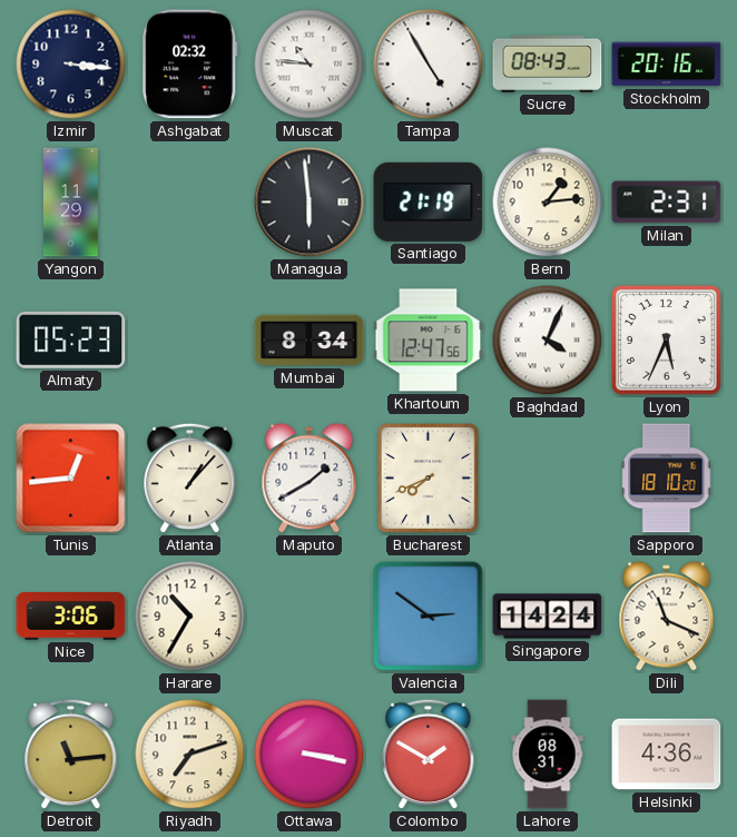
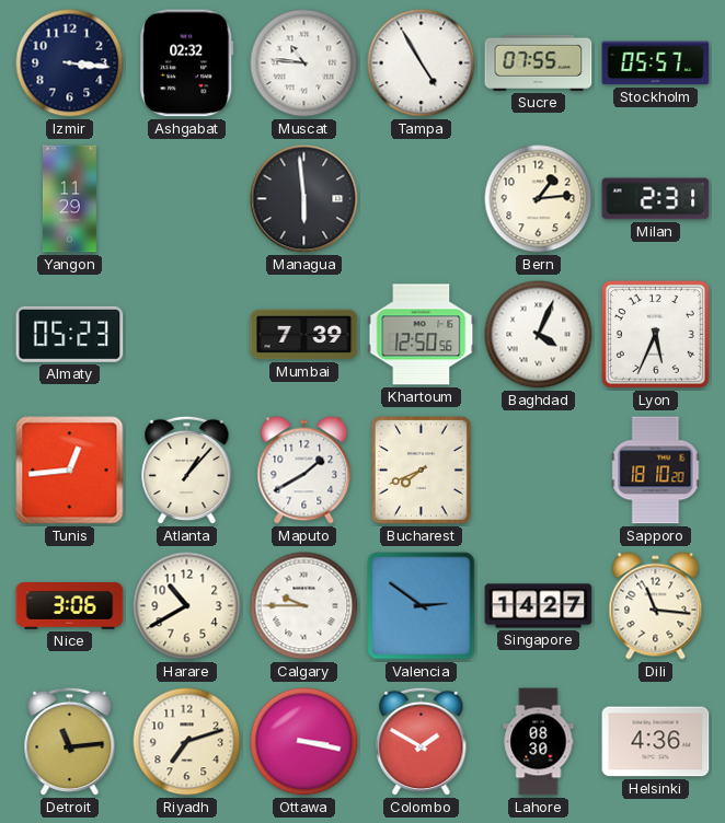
Sucre: 08:43 -> 07:55 (539, 62)
Stockholm: 20:16 -> 05:57 (656, 63)
Santiago: 21:19 -> none (429, 201)
Mumbai: 8:34 -> 7:39 (304, 335)
Khartoum: 12:47 -> 12:50 (422, 335)
Harare: 10:35 -> 10:40 (187, 606)
Calgary: none -> 9:45 (304, 606)
Singapore: 14:24 -> 14:27 (539, 606)
Dili: 11:19 -> 11:16 (656, 606)
Lahore: 08:31 -> 08:30 (539, 742)
